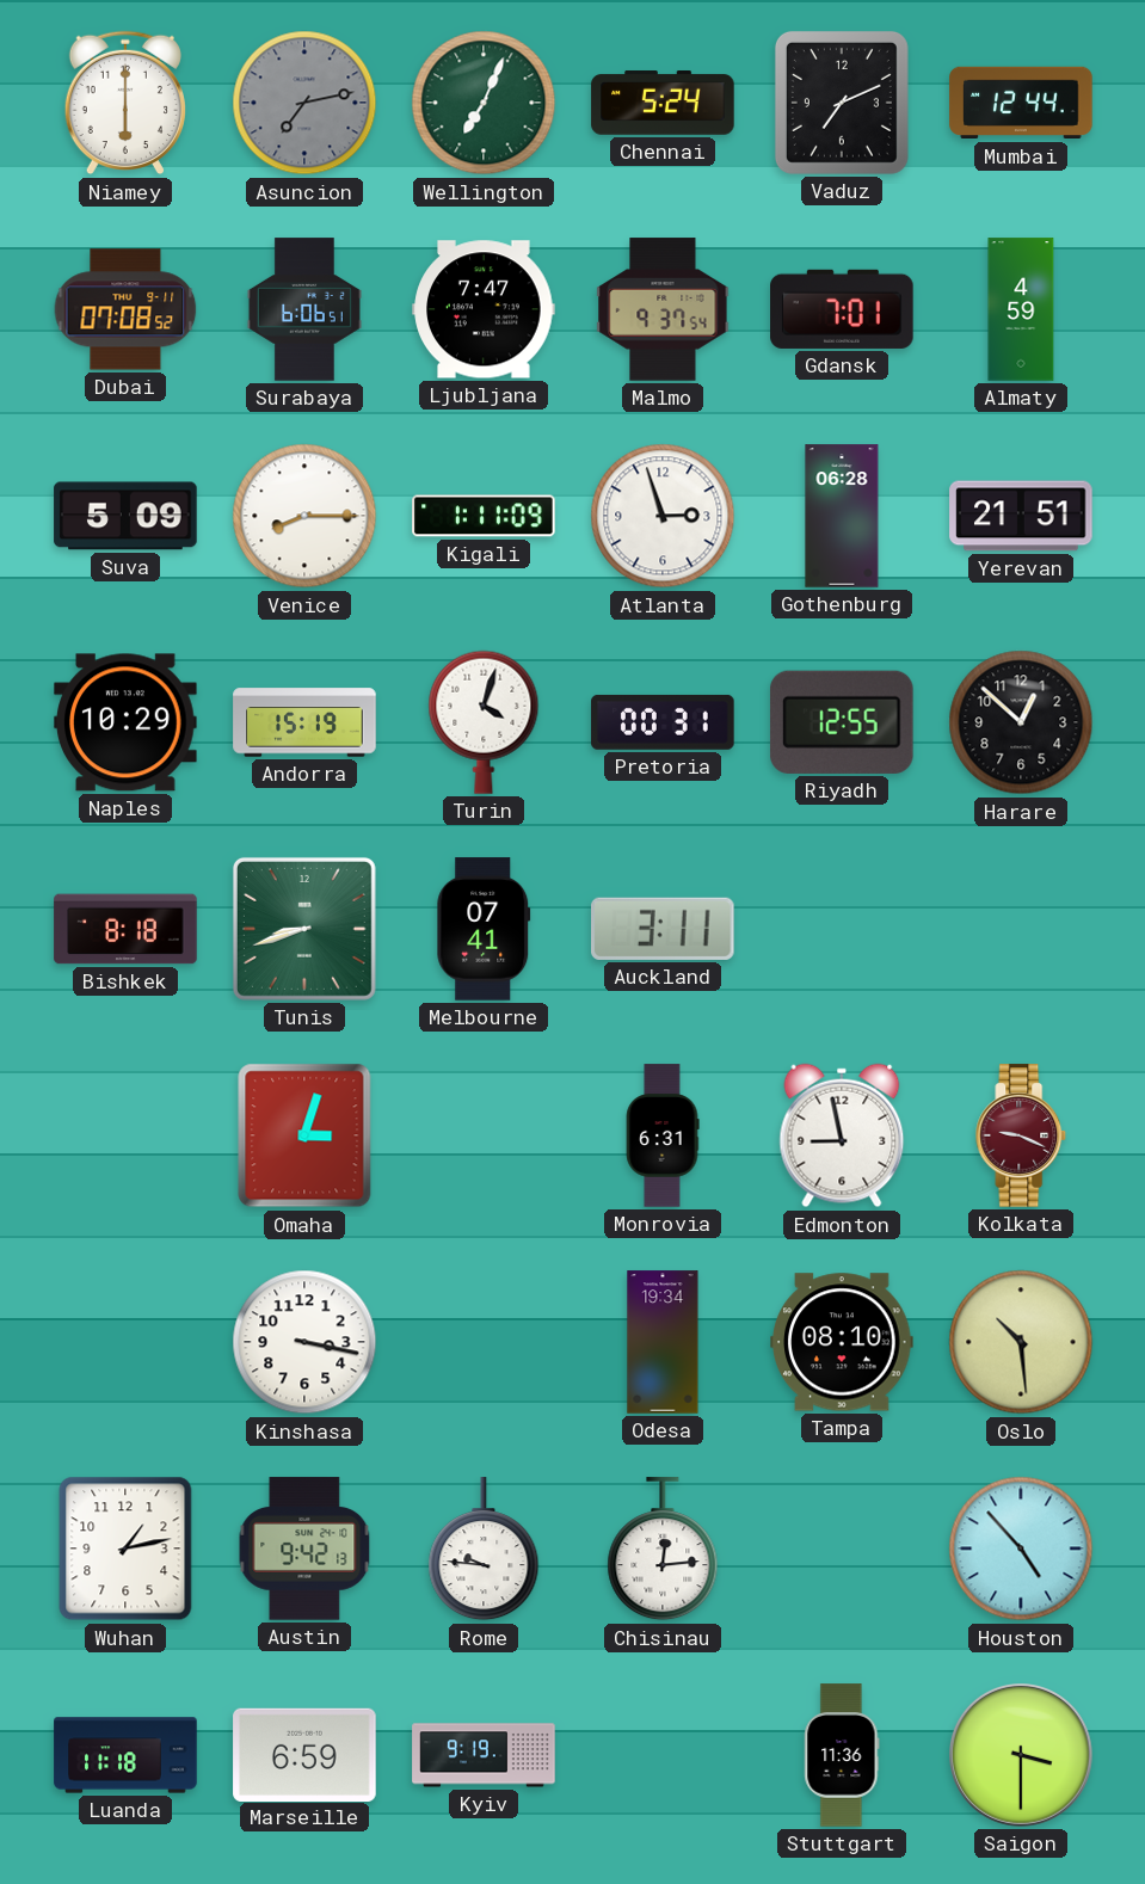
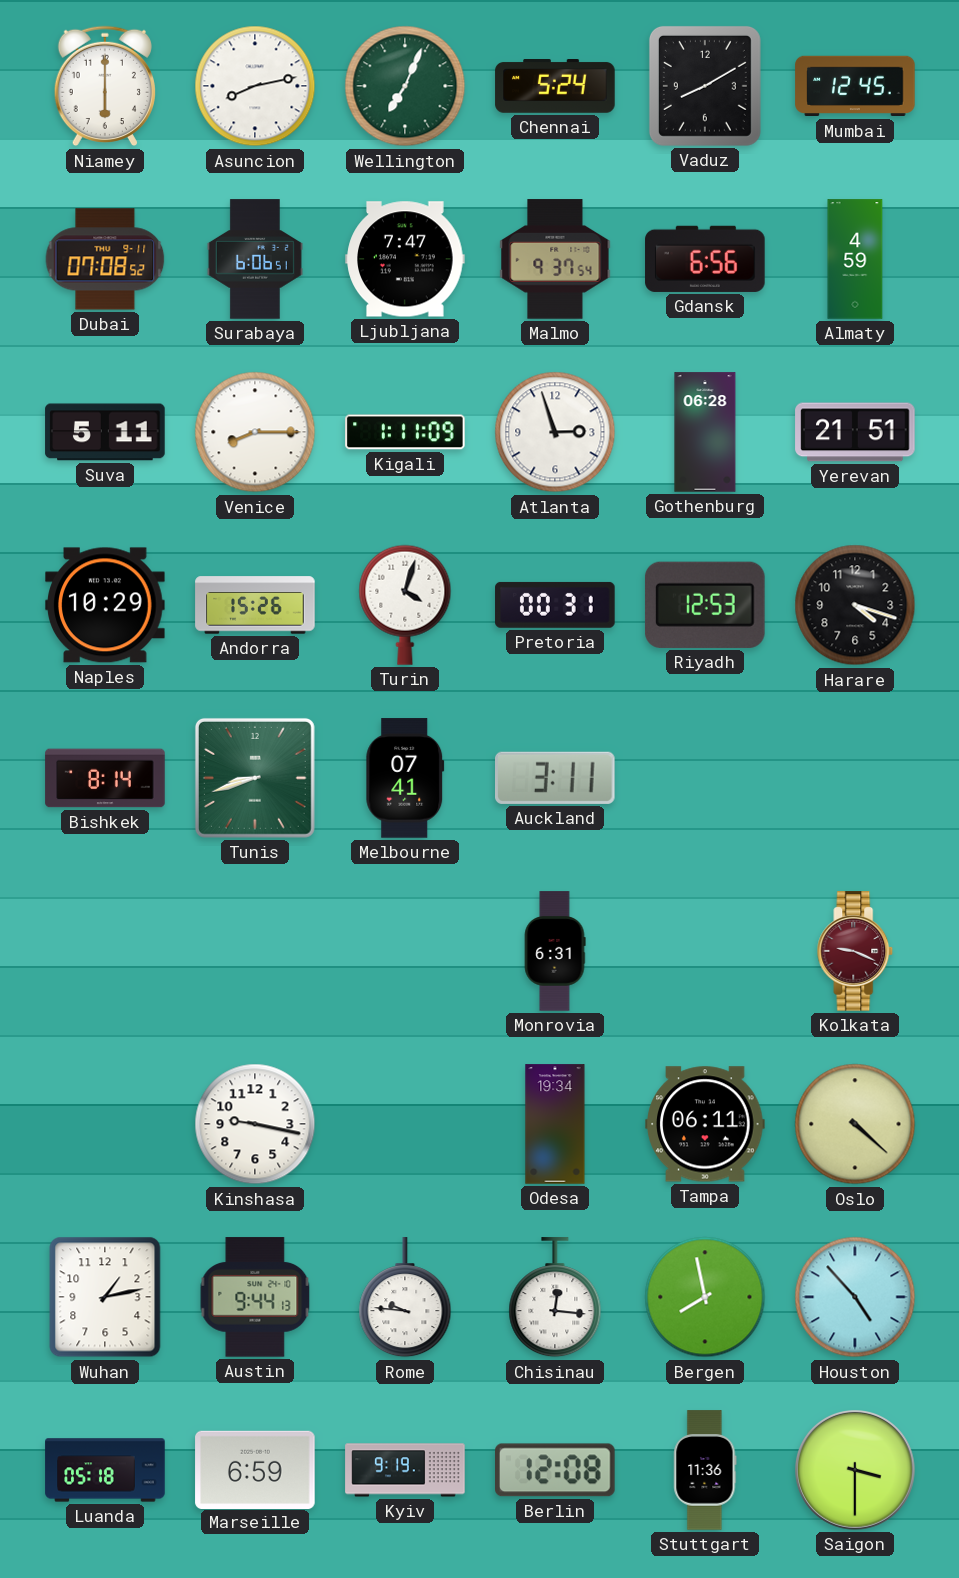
Asuncion: 7:13 -> 8:13 (255, 86)
Asuncion dial: grey -> white (255, 86)
Vaduz: 7:11 -> 8:10 (705, 86)
Mumbai: 12:44 -> 12:45 (855, 86)
Gdansk: 7:01 -> 6:56 (705, 259)
Suva: 5:09 -> 5:11 (105, 432)
Andorra: 15:19 -> 15:26 (255, 605)
Riyadh: 12:55 -> 12:53 (705, 605)
Harare: 12:52 -> 4:18 (855, 605)
Bishkek: 8:18 -> 8:14 (105, 778)
Omaha: 3:03 -> none (304, 1135)
Edmonton: 8:58 -> none (842, 1135)
Kinshasa: 3:17 -> 9:17 (255, 1124)
Tampa: 08:10 -> 06:11 (705, 1124)
Oslo: 10:29 -> 4:22 (855, 1124)
Austin: 9:42 -> 9:44 (255, 1297)
Chisinau: 12:14 -> 12:16 (555, 1298)
Bergen: none -> 7:58 (705, 1297)
Luanda: 11:18 -> 05:18 (105, 1470)
Berlin: none -> 12:08 (556, 1470)
